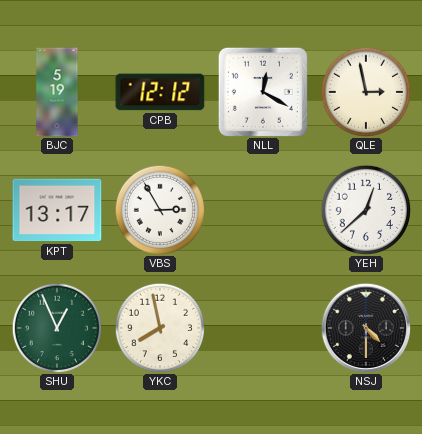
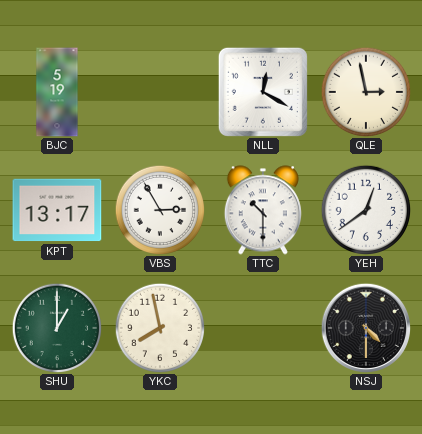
CPB: 12:12 -> none (160, 92)
TTC: none -> 10:30 (263, 210)
YEH: 12:38 -> 12:39 (365, 209)
SHU: 12:56 -> 1:00 (56, 327)
